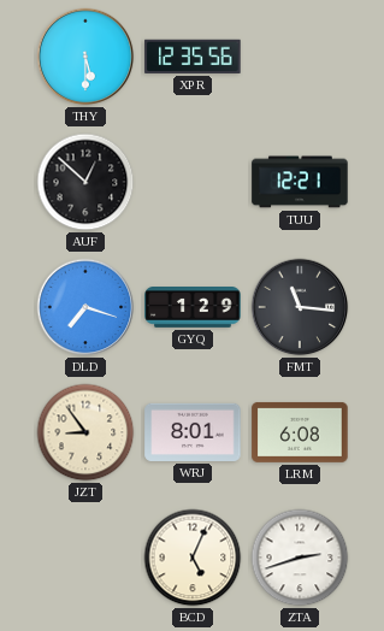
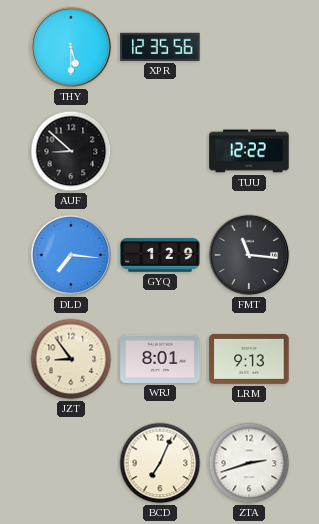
AUF: 12:52 -> 8:52 (71, 151)
TUU: 12:21 -> 12:22 (249, 151)
DLD: 7:18 -> 7:16 (71, 255)
LRM: 6:08 -> 9:13 (249, 359)
BCD: 5:04 -> 7:04 (160, 463)
